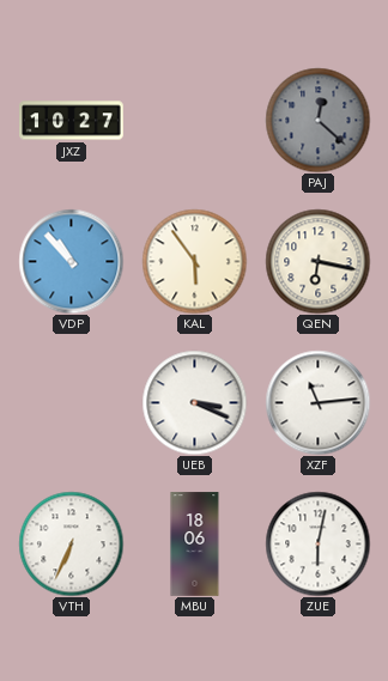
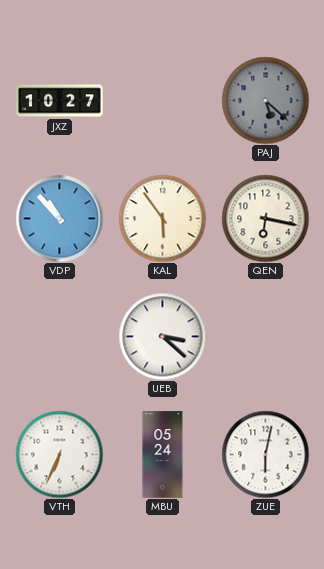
PAJ: 12:22 -> 5:22 (265, 100)
UEB: 3:19 -> 3:22 (162, 336)
XZF: 11:14 -> none (317, 402)
MBU: 18:06 -> 05:24 (163, 455)
